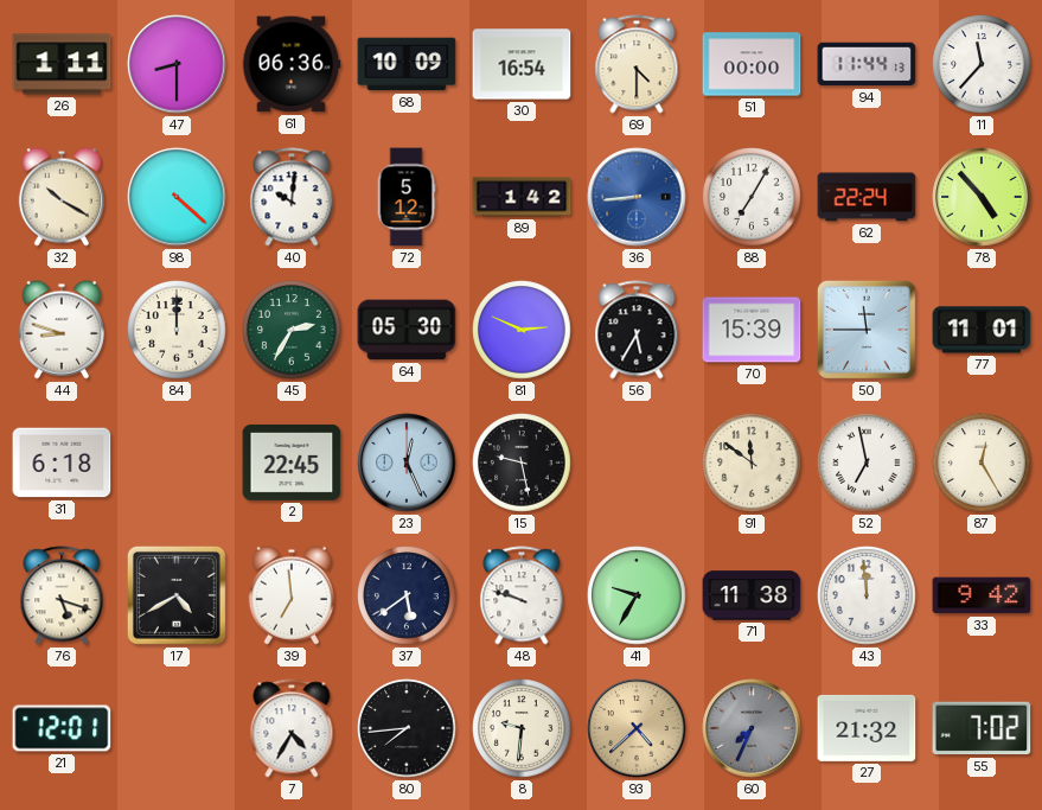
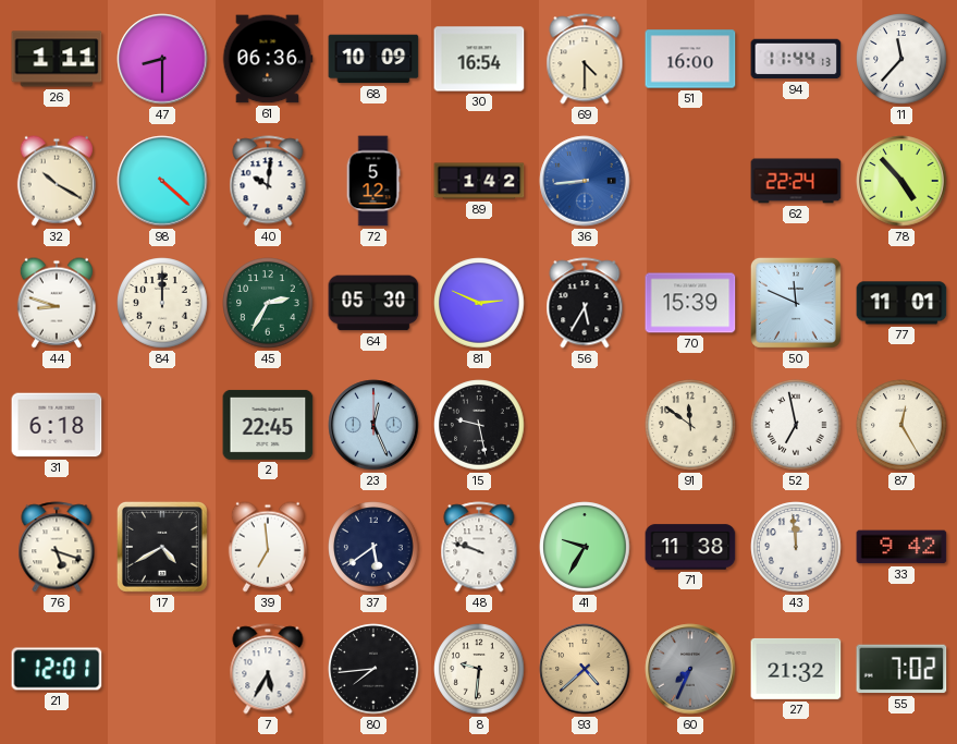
51: 00:00 -> 16:00 (690, 59)
88: 7:05 -> none (752, 197)
50: 11:45 -> 11:49 (796, 303)
7: 4:35 -> 5:35 (268, 669)
